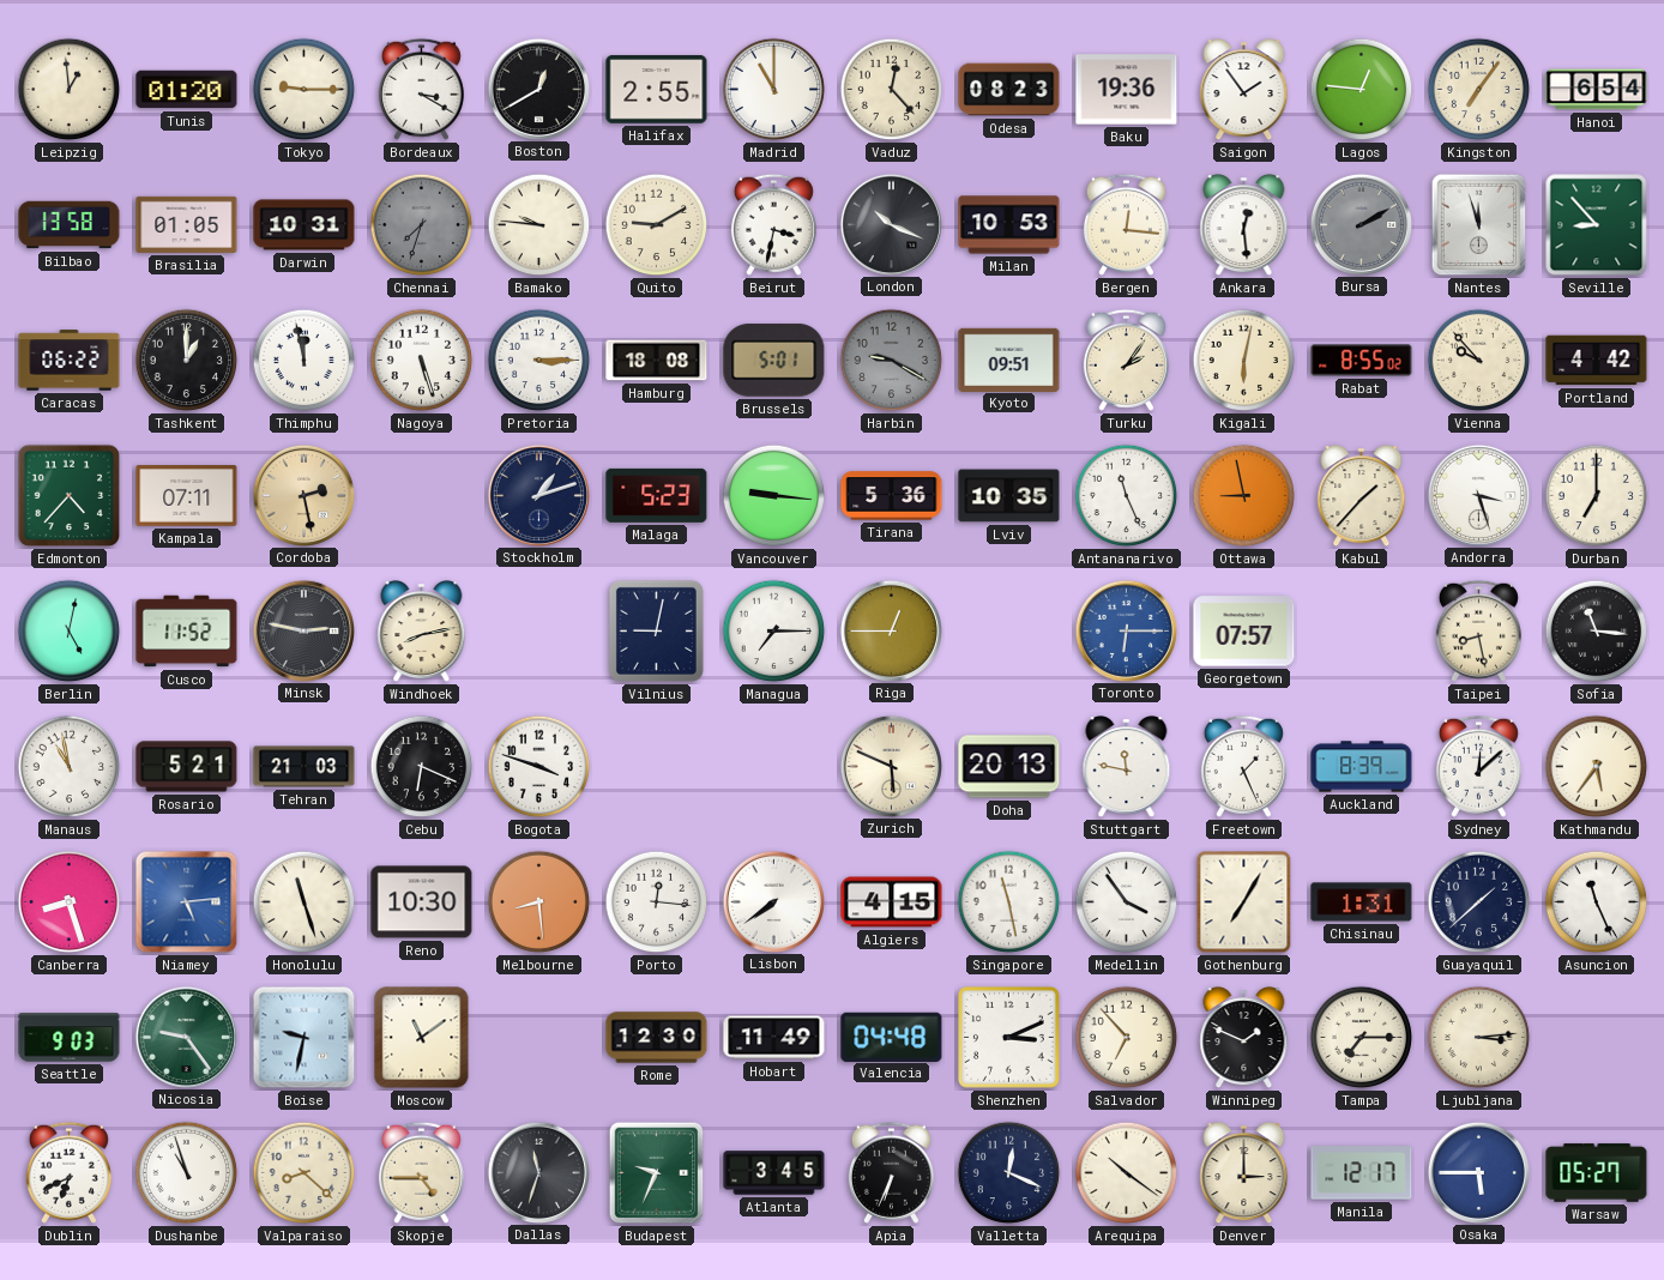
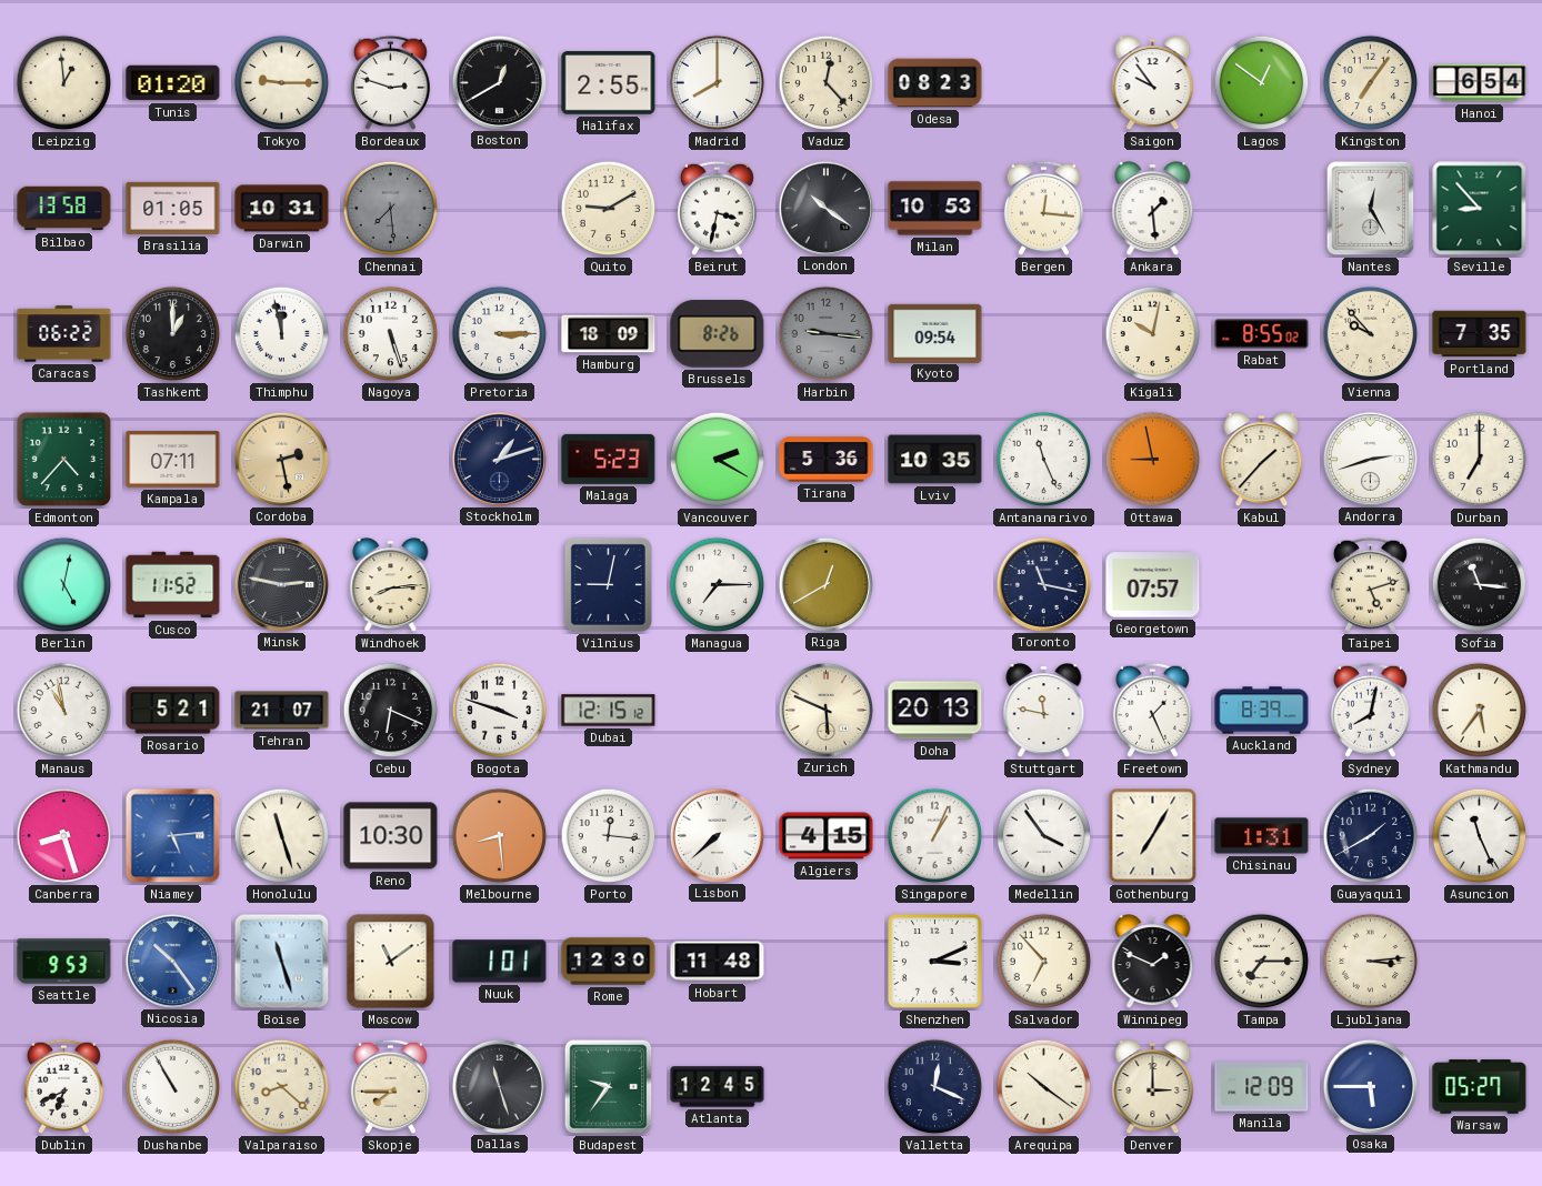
Bordeaux: 3:20 -> 2:48 (390, 82)
Madrid: 11:00 -> 8:00 (718, 83)
Baku: 19:36 -> none (1127, 90)
Saigon: 1:54 -> 9:54 (1153, 83)
Lagos: 12:46 -> 12:51 (1262, 83)
Chennai: 7:33 -> 7:29 (391, 209)
Bamako: 9:46 -> none (539, 225)
London: 10:19 -> 10:21 (825, 208)
Ankara: 12:29 -> 1:29 (1153, 209)
Bursa: 2:10 -> none (1361, 224)
Nantes: 11:57 -> 12:25 (1371, 209)
Hamburg: 18:08 -> 18:09 (609, 334)
Brussels: 5:01 -> 8:26 (718, 334)
Harbin: 9:20 -> 9:16 (827, 334)
Kyoto: 09:51 -> 09:54 (935, 333)
Turku: 2:06 -> none (1126, 360)
Kigali: 6:02 -> 10:02 (1153, 334)
Portland: 4:42 -> 7:35 (1480, 334)
Vancouver: 9:16 -> 2:20 (718, 460)
Andorra: 3:27 -> 2:42 (1370, 459)
Windhoek: 8:13 -> 8:14 (391, 585)
Riga: 12:45 -> 12:40 (825, 584)
Toronto: 6:15 -> 11:17 (1043, 584)
Toronto dial: blue -> navy (1043, 584)
Taipei: 8:28 -> 5:12 (1370, 584)
Tehran: 21:03 -> 21:07 (282, 711)
Dubai: none -> 12:15 (609, 711)
Sydney: 12:08 -> 8:02 (1370, 710)
Lisbon: 7:39 -> 7:38 (717, 835)
Singapore: 11:28 -> 1:04 (935, 836)
Guayaquil: 1:38 -> 1:40 (1371, 836)
Seattle: 9:03 -> 9:53 (64, 962)
Nicosia: 9:24 -> 10:24 (172, 961)
Nicosia dial: green -> blue (172, 961)
Boise: 9:32 -> 11:27 (282, 962)
Nuuk: none -> 1:01 (500, 962)
Hobart: 11:49 -> 11:48 (718, 962)
Valencia: 04:48 -> none (892, 1037)
Dushanbe: 10:57 -> 10:55 (173, 1087)
Skopje: 4:45 -> 7:45 (390, 1086)
Dallas: 11:33 -> 11:27 (499, 1086)
Budapest: 9:34 -> 9:36 (609, 1087)
Atlanta: 3:45 -> 12:45 (718, 1087)
Apia: 6:34 -> none (891, 1172)
Manila: 12:17 -> 12:09 (1262, 1087)
